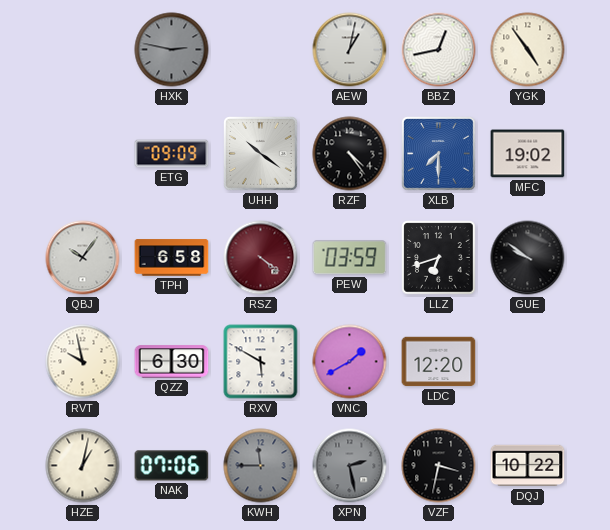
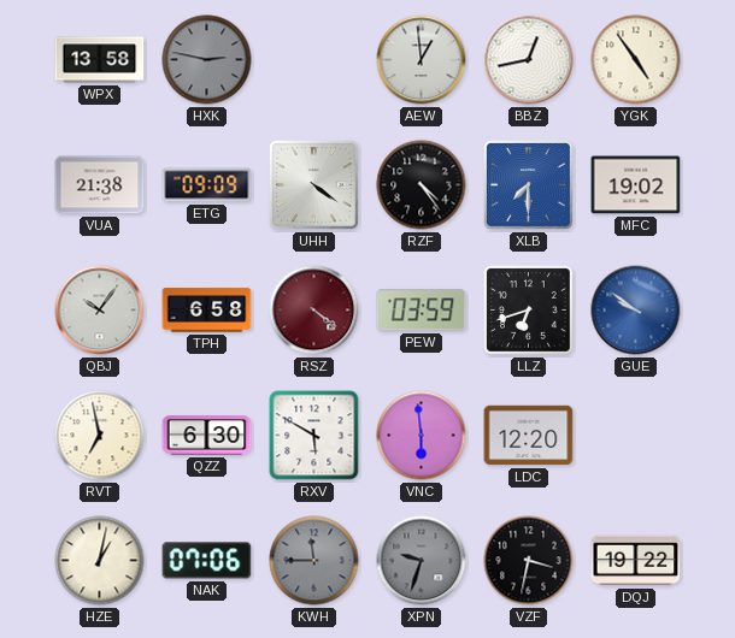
WPX: none -> 13:58 (100, 60)
AEW: 1:02 -> 12:59 (422, 60)
VUA: none -> 21:38 (100, 185)
UHH: 10:21 -> 4:21 (314, 185)
GUE dial: black -> blue (636, 311)
RVT: 9:58 -> 6:58 (100, 436)
VNC: 1:40 -> 5:59 (422, 436)
XPN: 2:28 -> 9:33 (422, 561)
DQJ: 10:22 -> 19:22 (636, 561)
